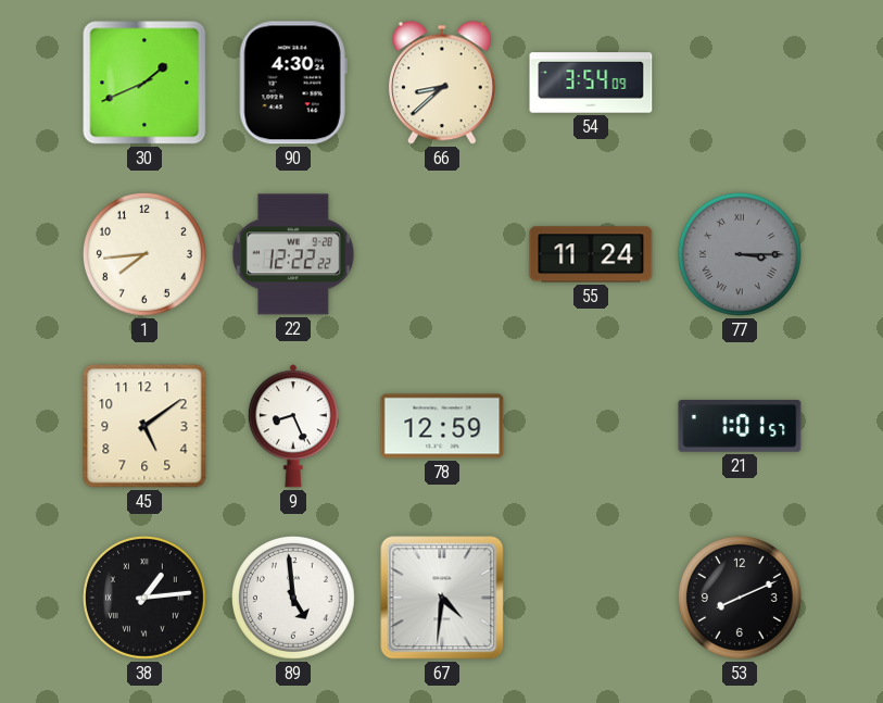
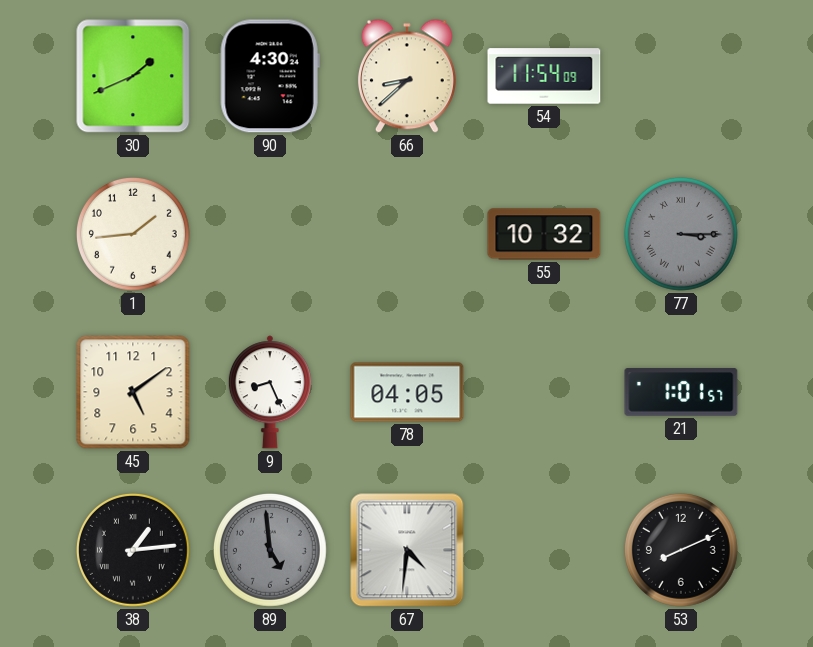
54: 3:54 -> 11:54 (544, 76)
1: 7:44 -> 1:44 (133, 234)
22: 12:22 -> none (293, 254)
55: 11:24 -> 10:32 (544, 234)
78: 12:59 -> 04:05 (407, 392)
89 dial: white -> grey (270, 550)
